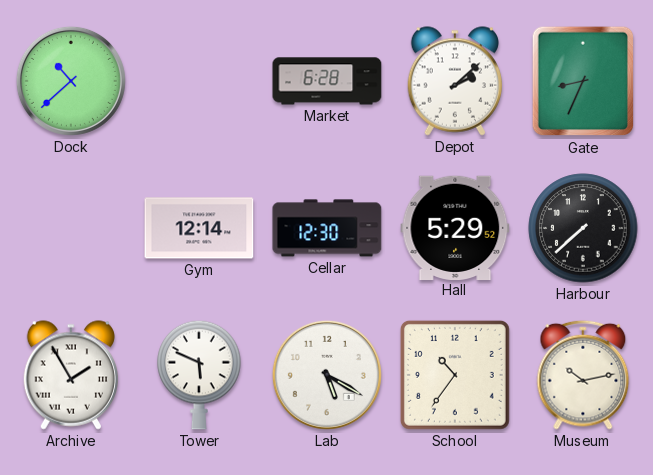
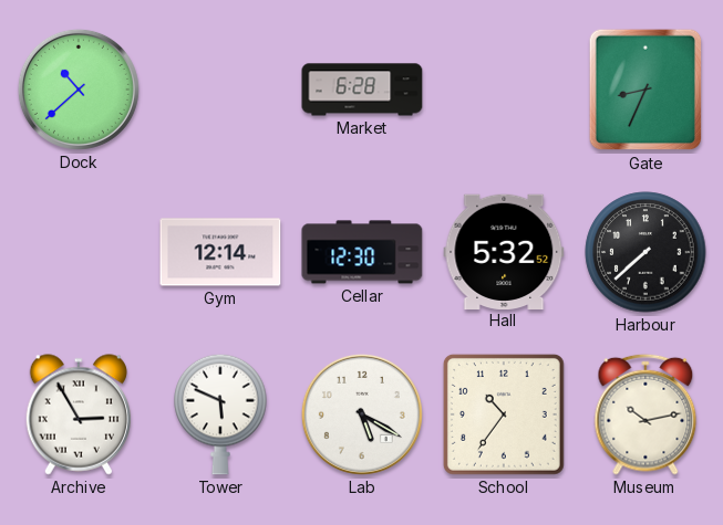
Depot: 2:08 -> none (454, 81)
Hall: 5:29 -> 5:32 (504, 251)
Archive: 1:55 -> 2:55 (78, 414)
